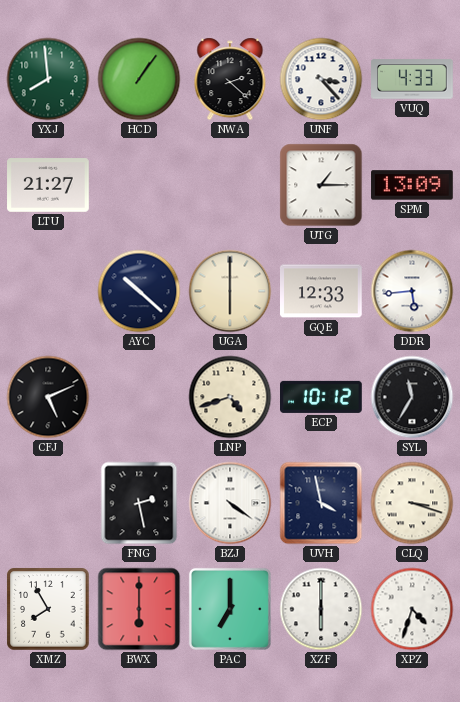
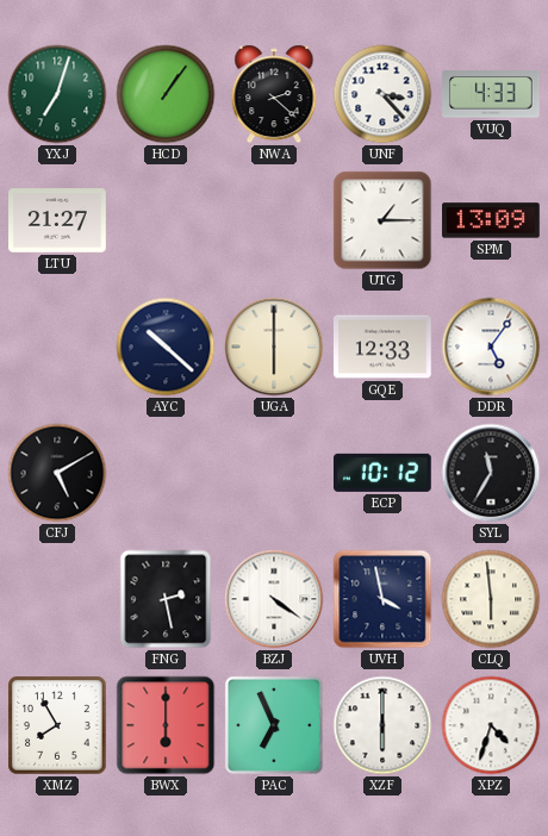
YXJ: 7:59 -> 7:03 (57, 94)
DDR: 5:44 -> 5:06 (491, 347)
CFJ: 5:11 -> 5:10 (57, 473)
LNP: 4:42 -> none (230, 397)
CLQ: 3:18 -> 5:59 (491, 599)
PAC: 7:00 -> 6:56 (274, 725)
